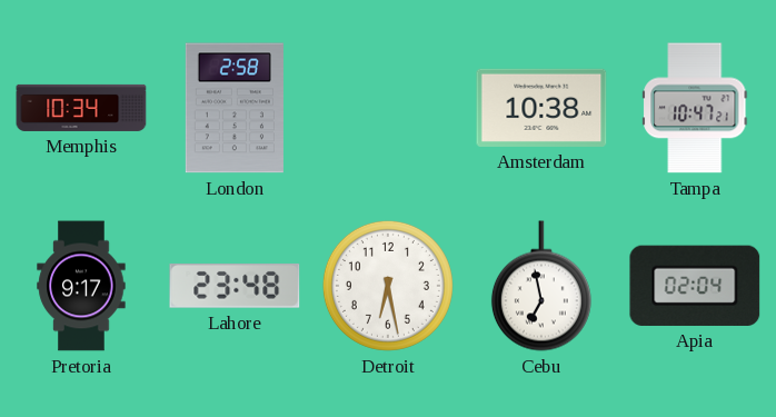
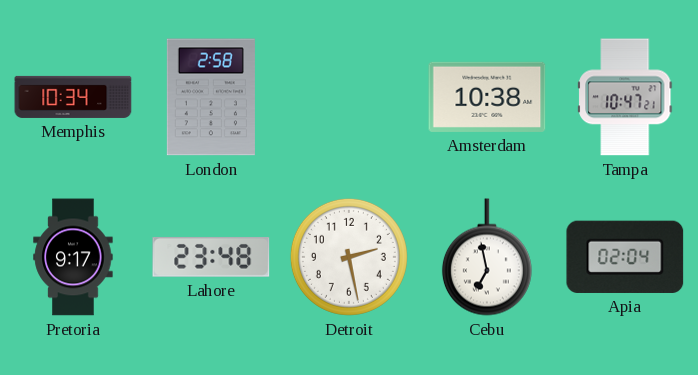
Detroit: 6:28 -> 2:28 (349, 257)
